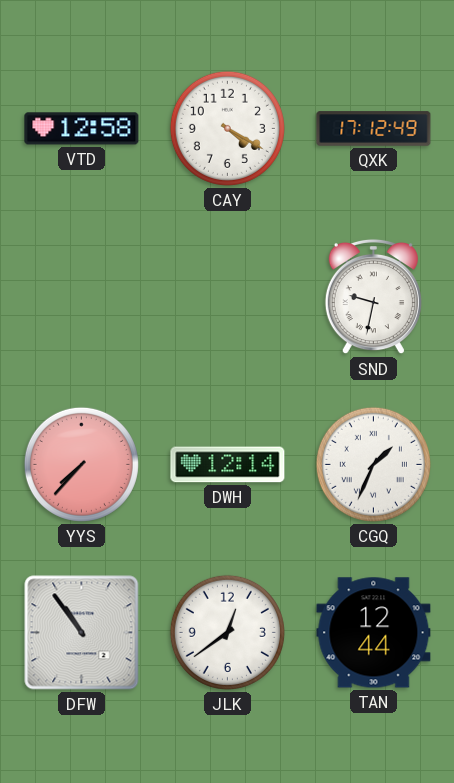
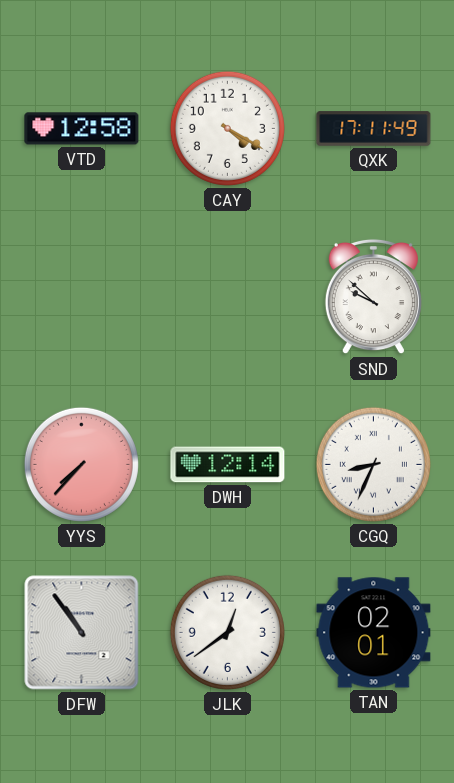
QXK: 17:12 -> 17:11 (374, 129)
SND: 9:32 -> 9:52 (373, 297)
CGQ: 1:34 -> 8:34 (373, 464)
TAN: 12:44 -> 02:01 (374, 633)
